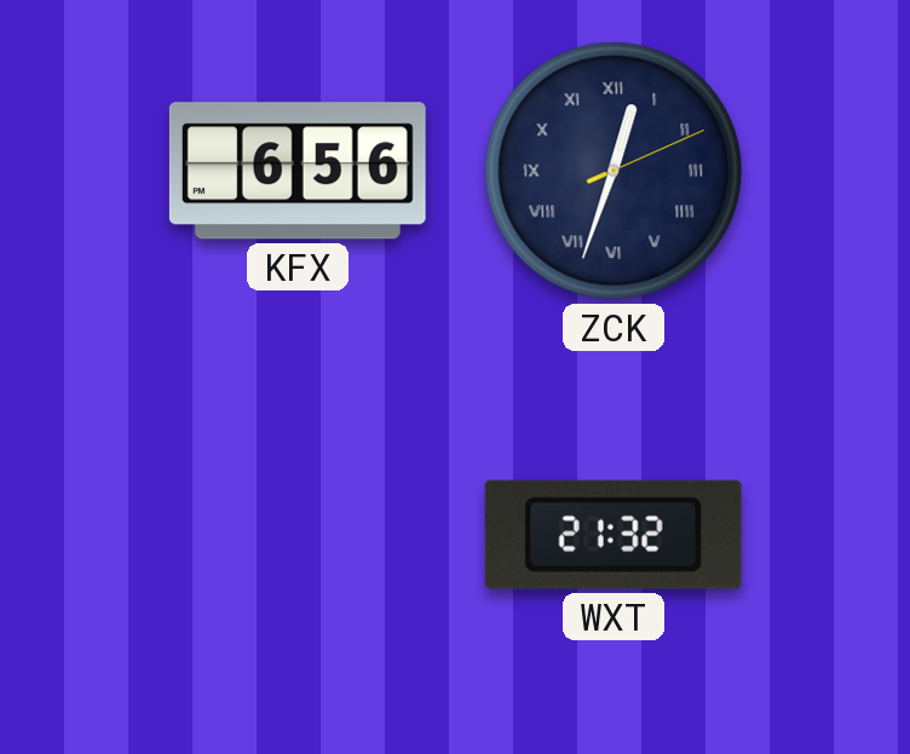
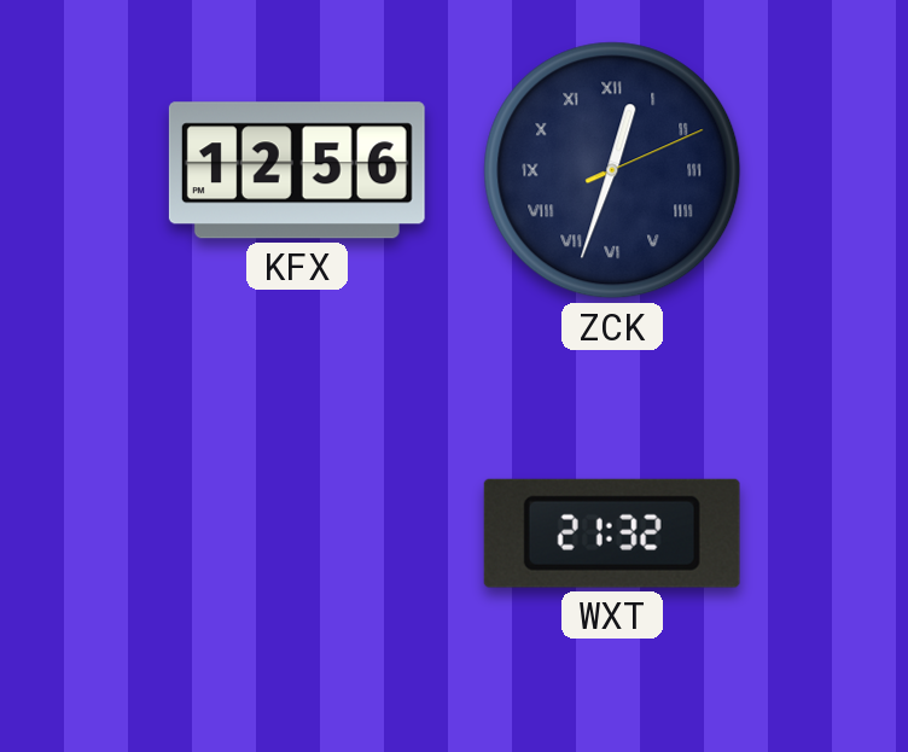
KFX: 6:56 -> 12:56 (297, 170)
